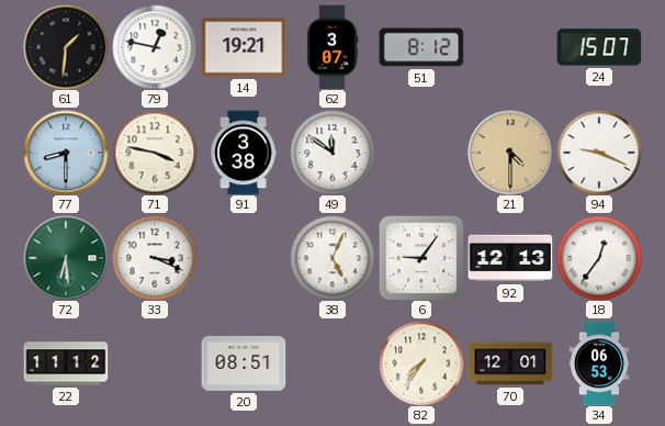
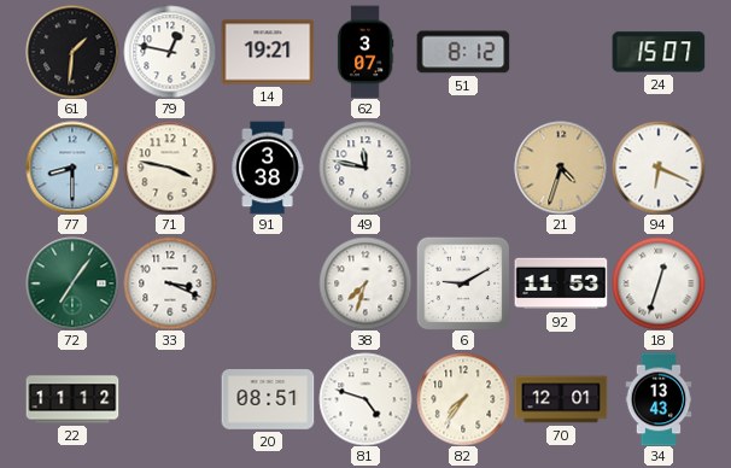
49: 11:51 -> 11:47 (366, 168)
21: 4:30 -> 4:33 (561, 168)
94: 9:19 -> 6:19 (659, 168)
72: 6:29 -> 7:06 (72, 283)
38: 5:04 -> 7:33 (366, 283)
6: 9:06 -> 9:10 (463, 283)
92: 12:13 -> 11:53 (561, 283)
18: 12:36 -> 12:33 (659, 283)
81: none -> 4:48 (366, 399)
34: 06:53 -> 13:43 (659, 399)
